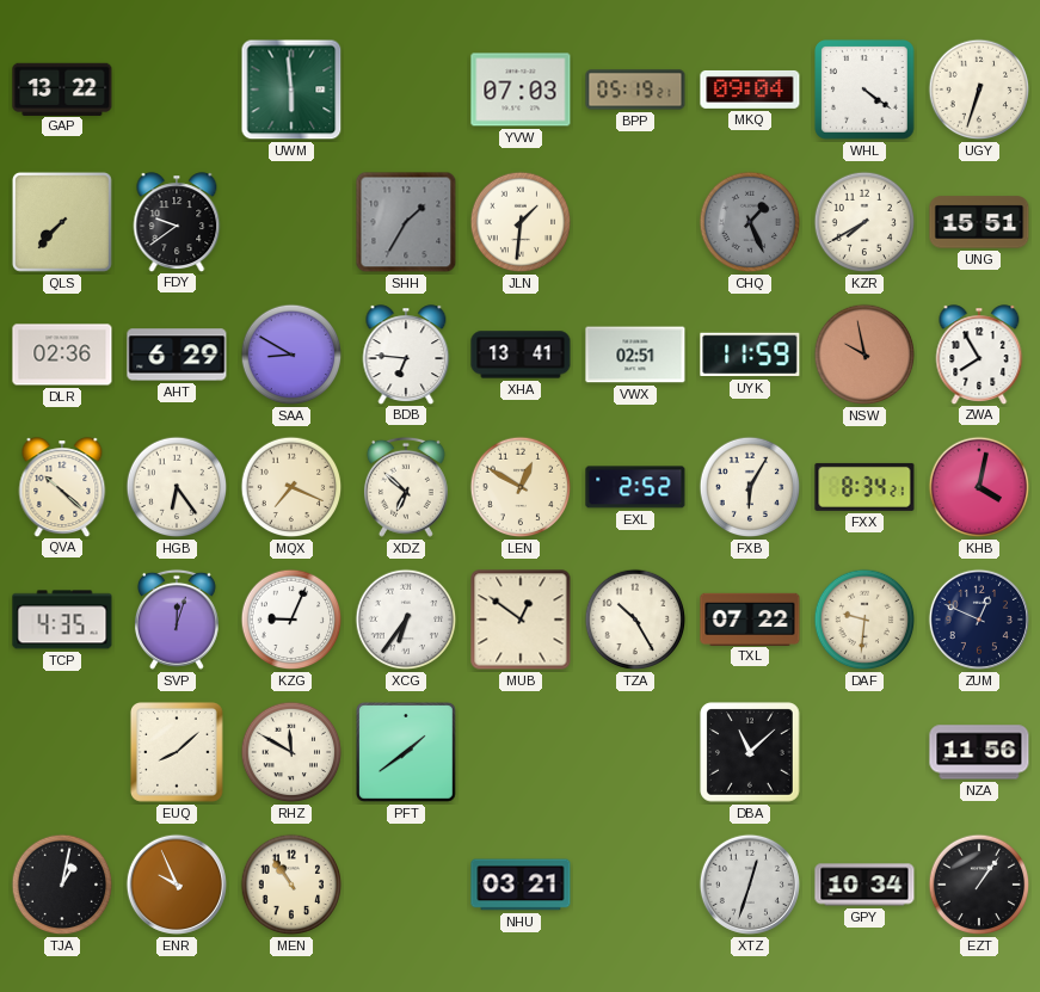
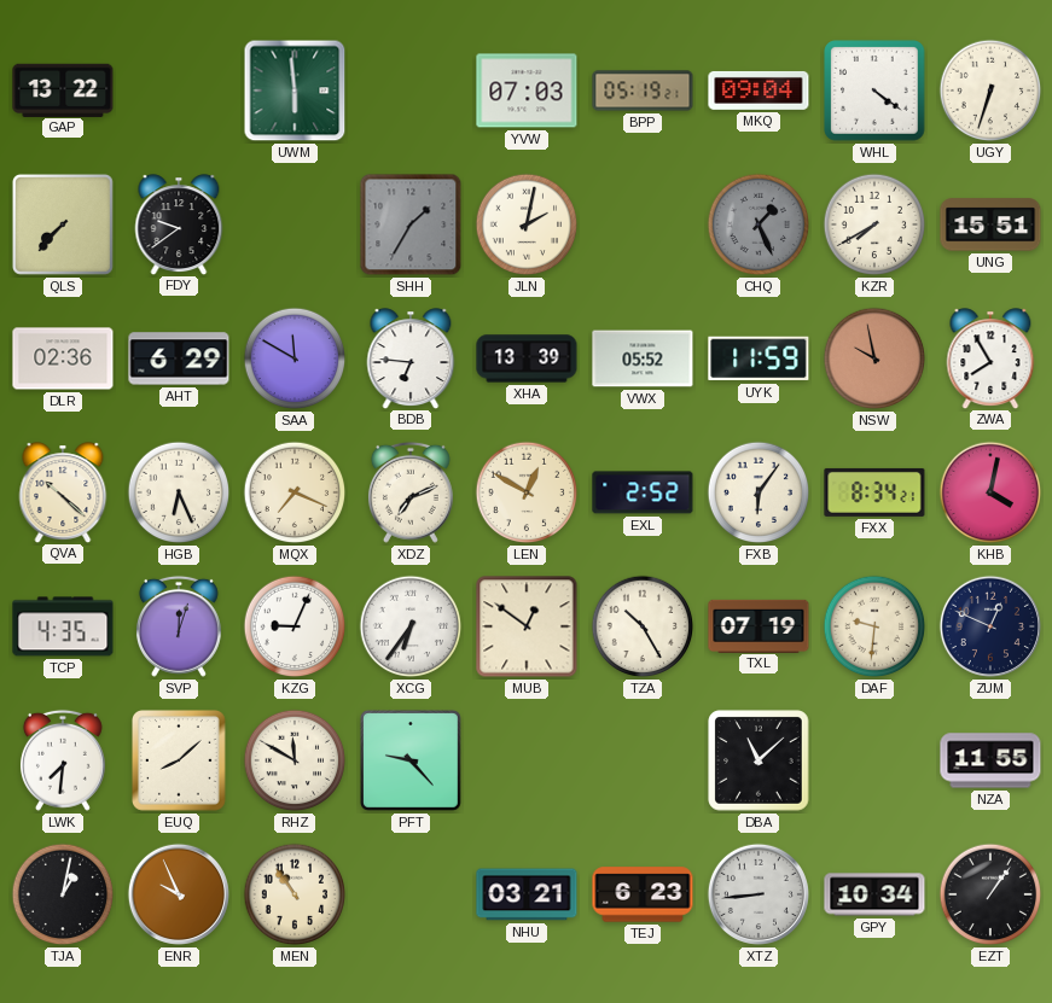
JLN: 1:31 -> 2:02 (527, 224)
SAA: 8:50 -> 11:50 (295, 358)
XHA: 13:41 -> 13:39 (527, 358)
VWX: 02:51 -> 05:52 (643, 358)
HGB: 6:24 -> 6:26 (179, 492)
XDZ: 6:52 -> 7:11 (411, 492)
FXB: 6:05 -> 6:06 (759, 492)
TXL: 07:22 -> 07:19 (759, 625)
LWK: none -> 7:31 (63, 760)
PFT: 1:39 -> 9:23 (411, 760)
NZA: 11:56 -> 11:55 (990, 760)
TEJ: none -> 6:23 (643, 894)
XTZ: 12:33 -> 8:44 (759, 894)
